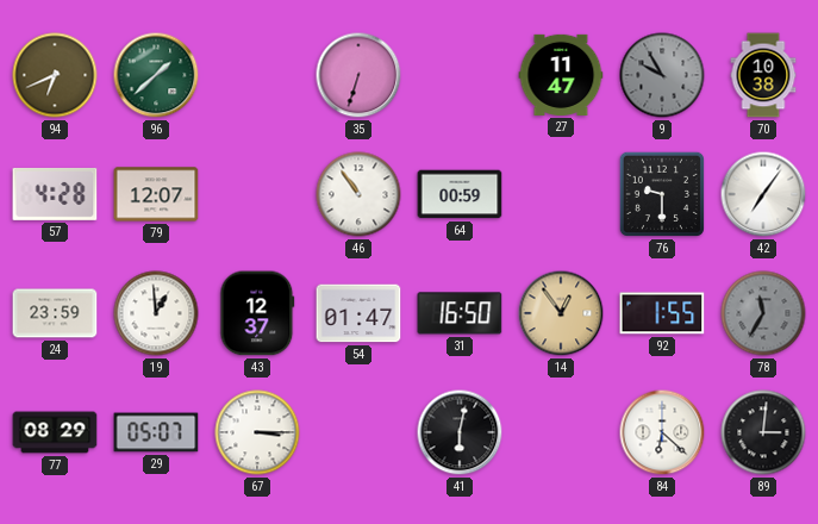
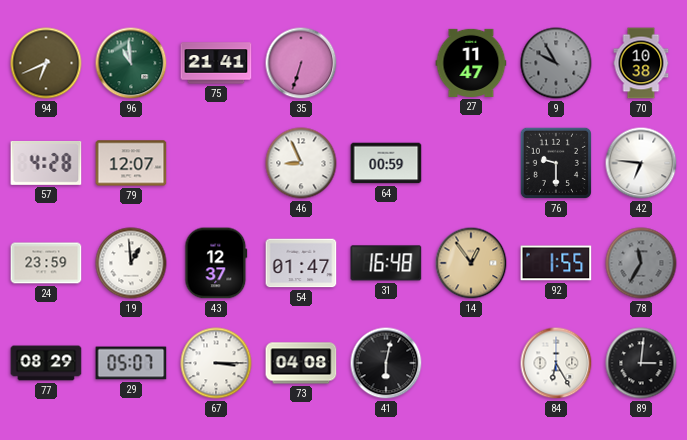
96: 1:38 -> 10:59 (131, 63)
75: none -> 21:41 (216, 63)
46: 10:54 -> 8:56 (301, 163)
42: 7:06 -> 6:46 (641, 163)
31: 16:50 -> 16:48 (386, 263)
73: none -> 04:08 (301, 363)
84: 6:22 -> 6:25 (556, 363)
